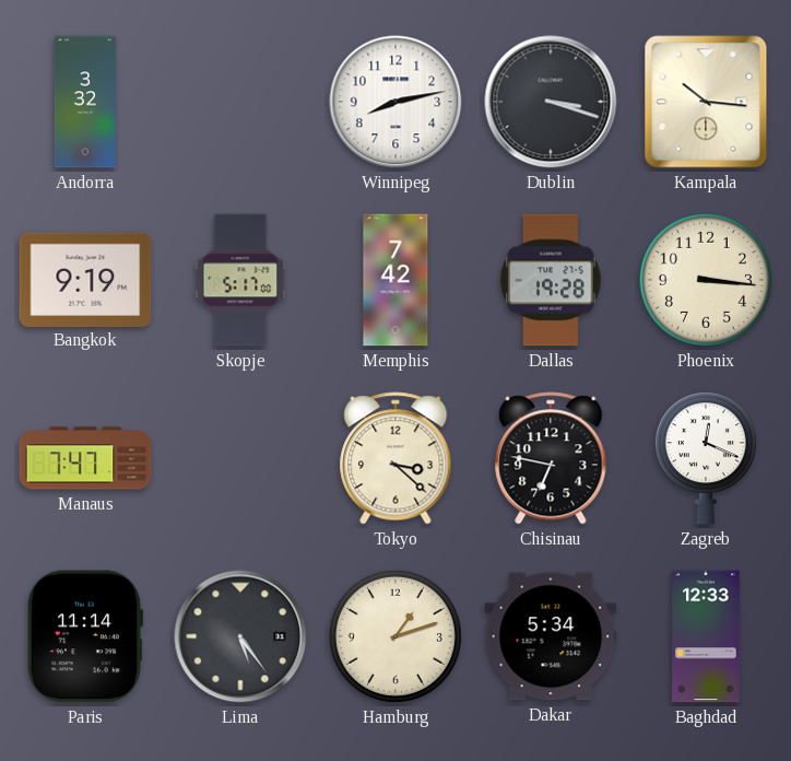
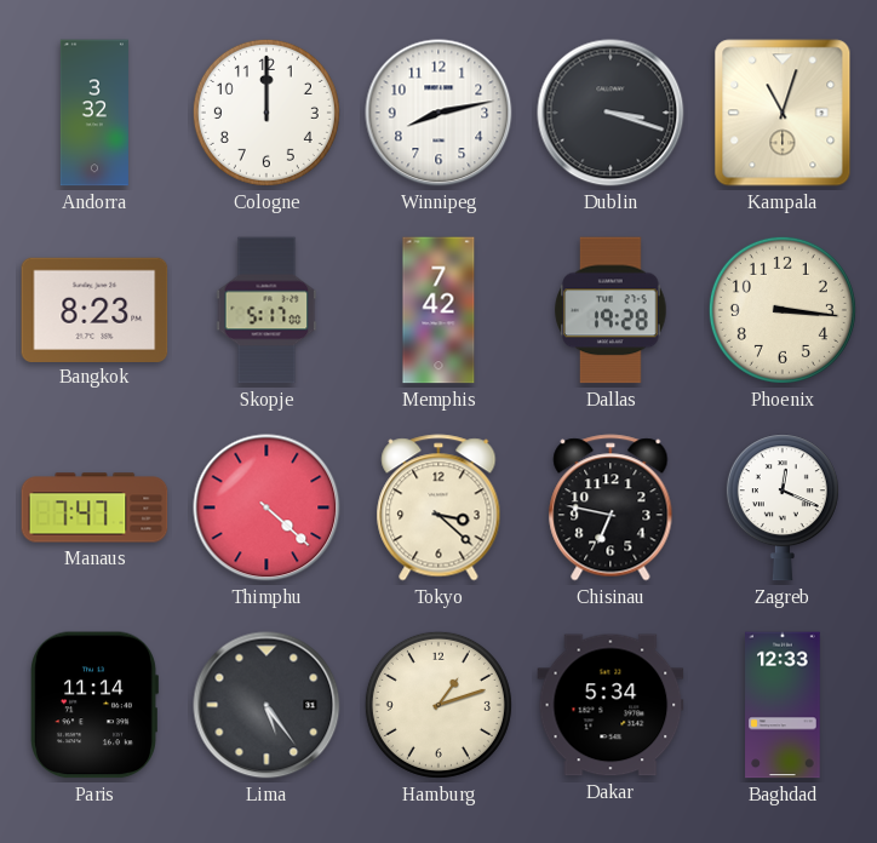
Cologne: none -> 12:00 (266, 113)
Kampala: 10:16 -> 11:03 (783, 113)
Bangkok: 9:19 -> 8:23 (94, 309)
Thimphu: none -> 4:22 (266, 507)
